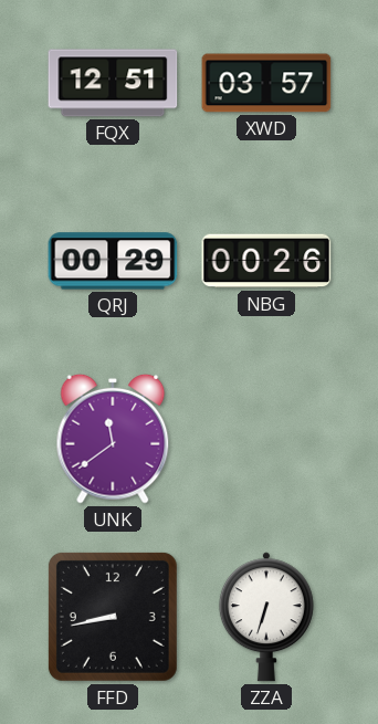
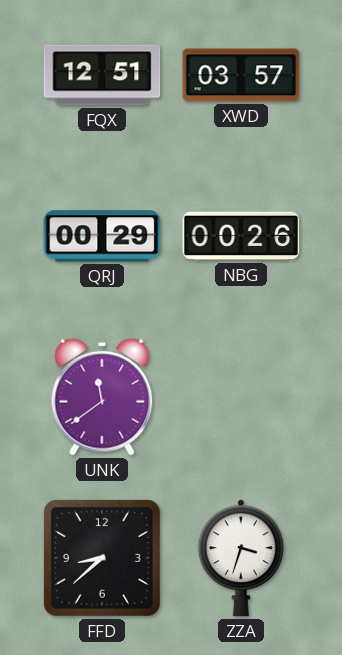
FFD: 8:43 -> 8:38 (102, 558)
ZZA: 6:33 -> 3:33 (241, 558)
